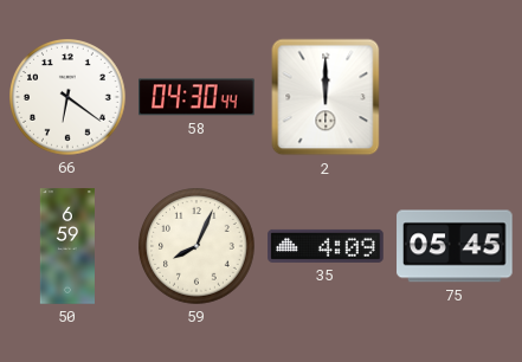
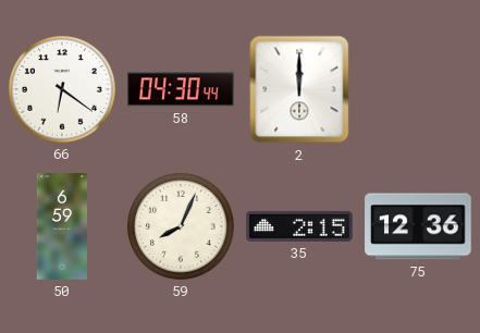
35: 4:09 -> 2:15 (299, 226)
75: 05:45 -> 12:36 (418, 226)
